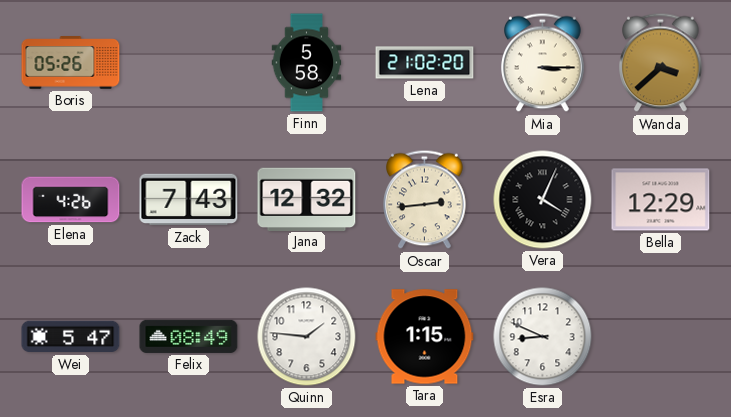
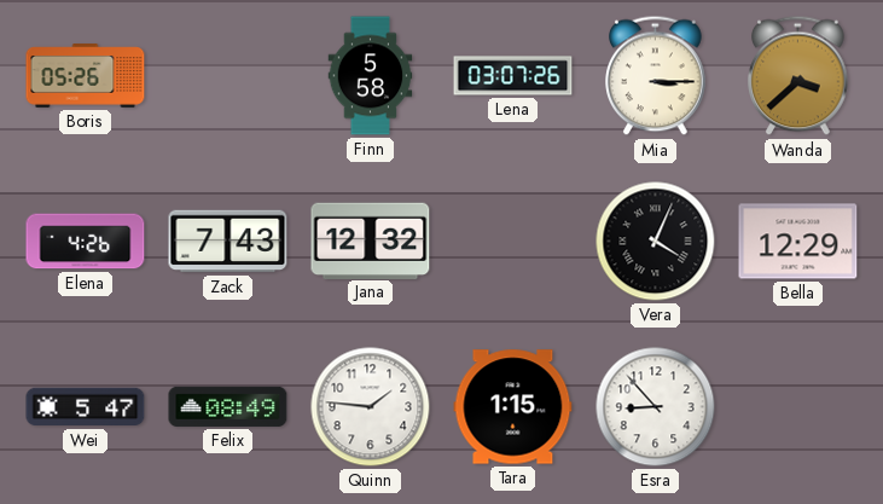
Lena: 21:02 -> 03:07 (513, 76)
Oscar: 2:44 -> none (425, 200)
Esra: 8:49 -> 8:53 (656, 407)
